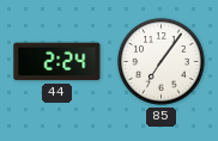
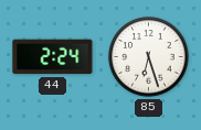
85: 7:06 -> 6:27 (149, 57)
